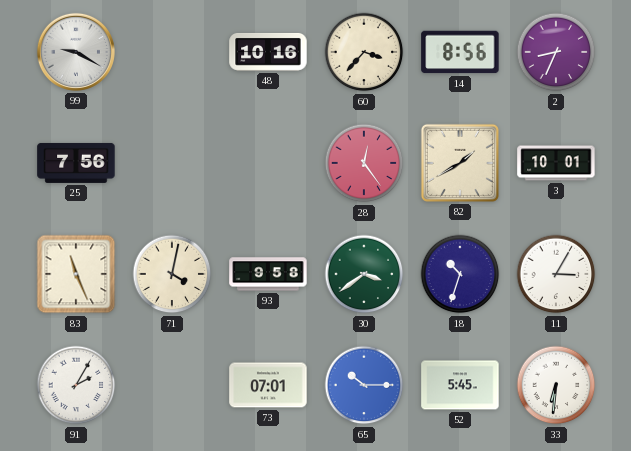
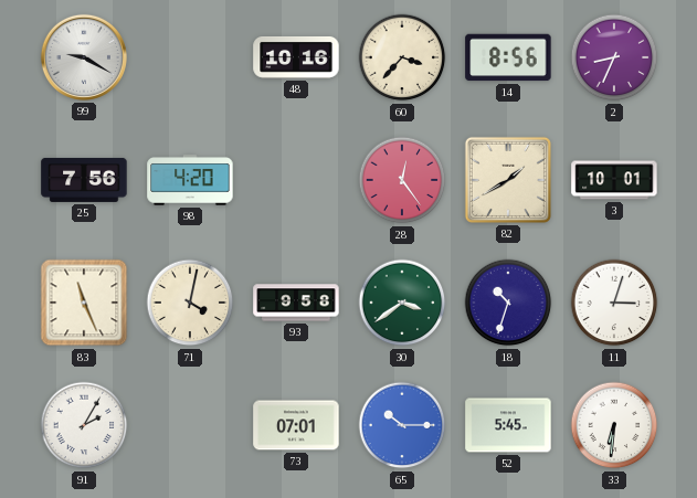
98: none -> 4:20 (190, 180)
11: 3:05 -> 3:03 (614, 303)
